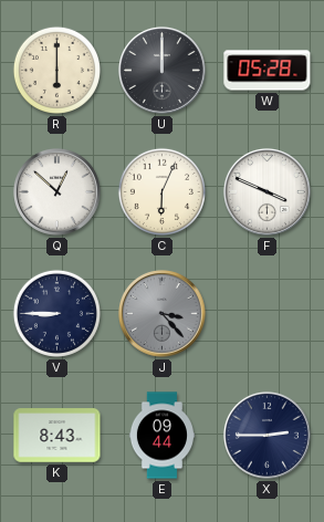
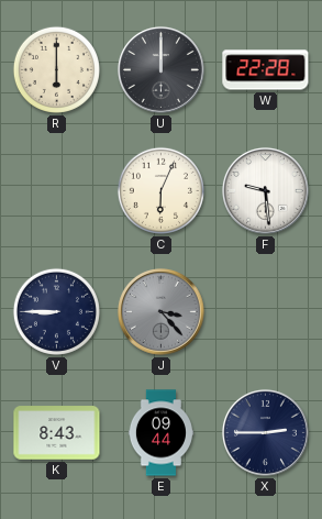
W: 05:28 -> 22:28 (266, 70)
Q: 12:52 -> none (58, 192)
F: 3:49 -> 9:29 (266, 191)
